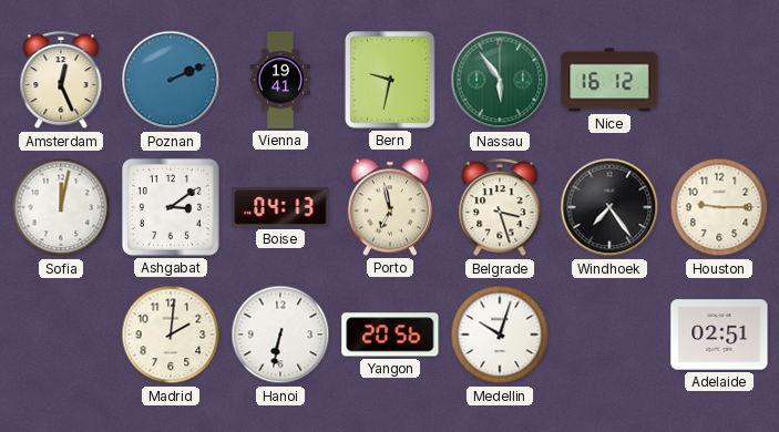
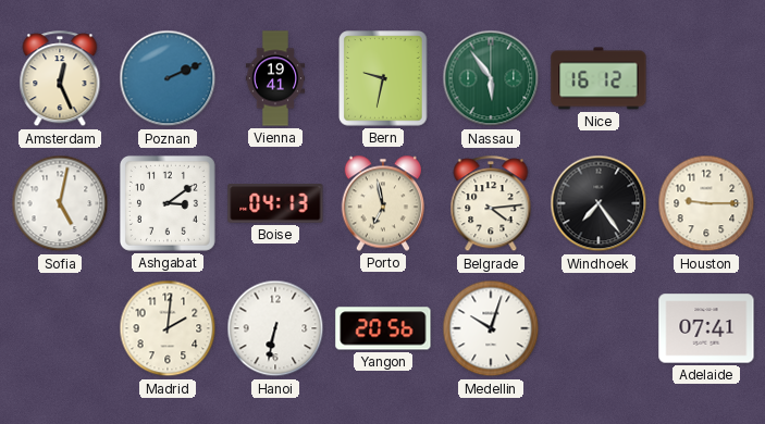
Sofia: 12:02 -> 5:02 (60, 203)
Belgrade: 3:27 -> 4:14 (491, 204)
Adelaide: 02:51 -> 07:41 (706, 328)
